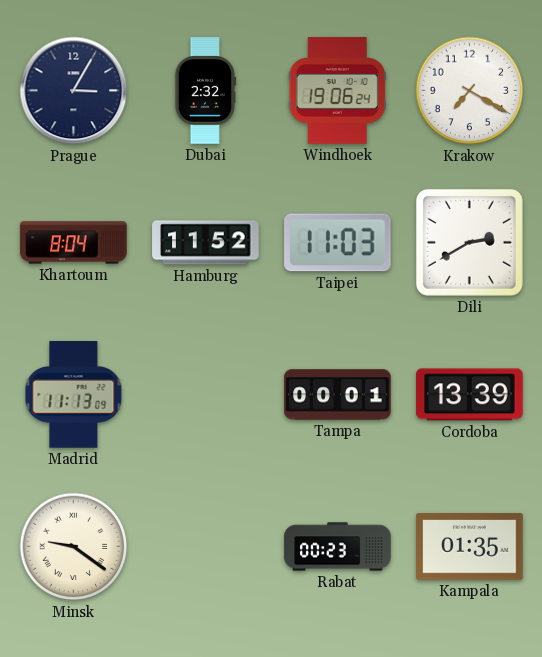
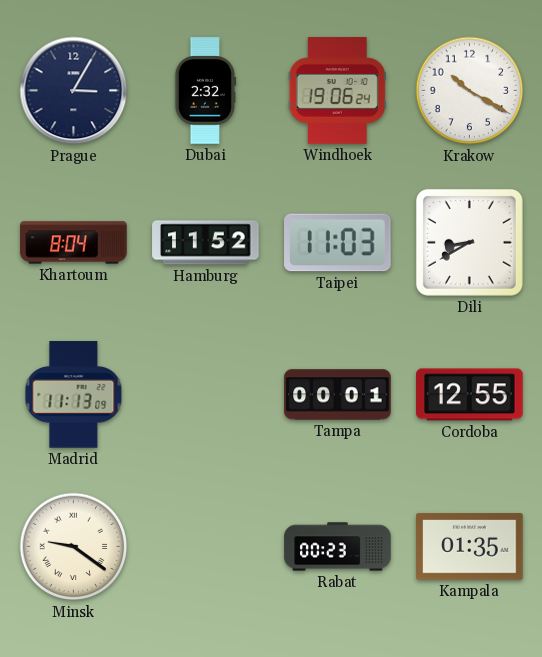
Krakow: 7:20 -> 10:20 (470, 91)
Dili: 2:40 -> 8:40 (469, 242)
Cordoba: 13:39 -> 12:55 (470, 395)
